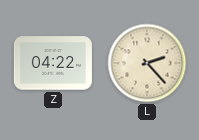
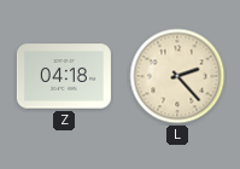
Z: 04:22 -> 04:18 (64, 76)
